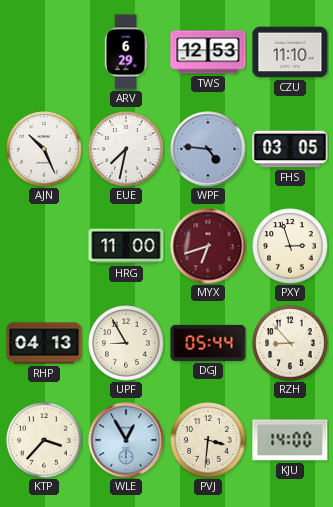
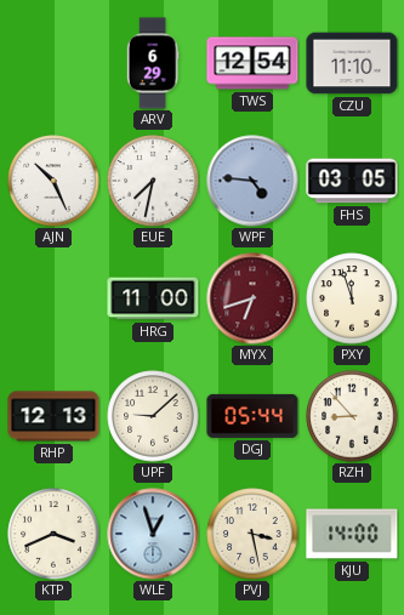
TWS: 12:53 -> 12:54 (252, 63)
PXY: 2:57 -> 11:57 (352, 298)
RHP: 04:13 -> 12:13 (53, 416)
UPF: 8:55 -> 9:08 (153, 416)
KTP: 3:37 -> 3:41 (53, 534)
WLE: 12:55 -> 12:57 (153, 534)
PVJ: 3:31 -> 3:28 (252, 534)
